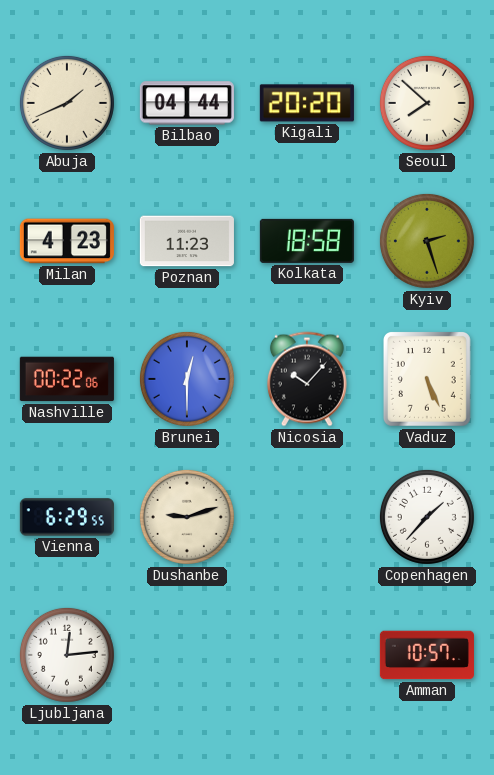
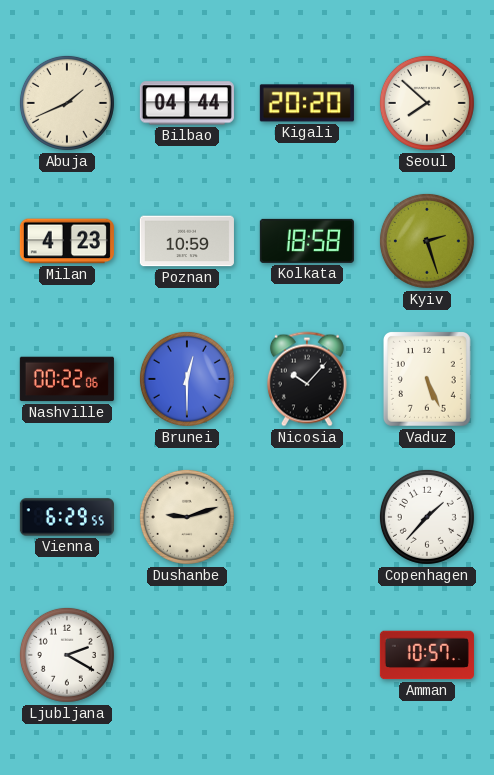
Poznan: 11:23 -> 10:59 (187, 241)
Ljubljana: 12:14 -> 2:20 (67, 655)
